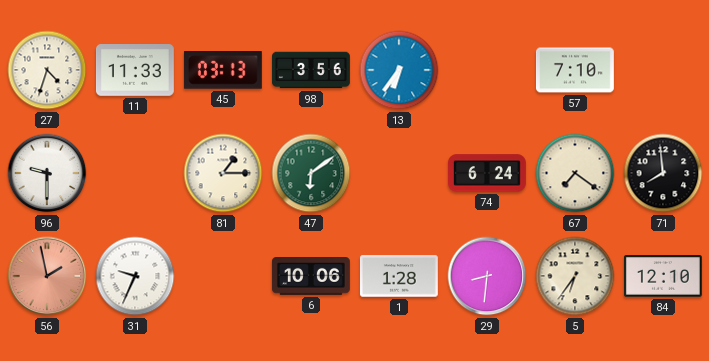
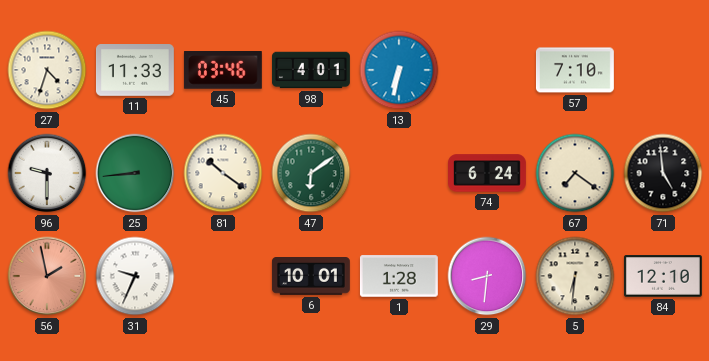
45: 03:13 -> 03:46 (223, 70)
98: 3:56 -> 4:01 (312, 70)
13: 6:36 -> 6:32 (399, 70)
25: none -> 8:44 (135, 173)
81: 1:15 -> 10:21 (223, 173)
71: 7:59 -> 4:59 (663, 173)
6: 10:06 -> 10:01 (311, 277)
5: 6:36 -> 6:31 (575, 276)
